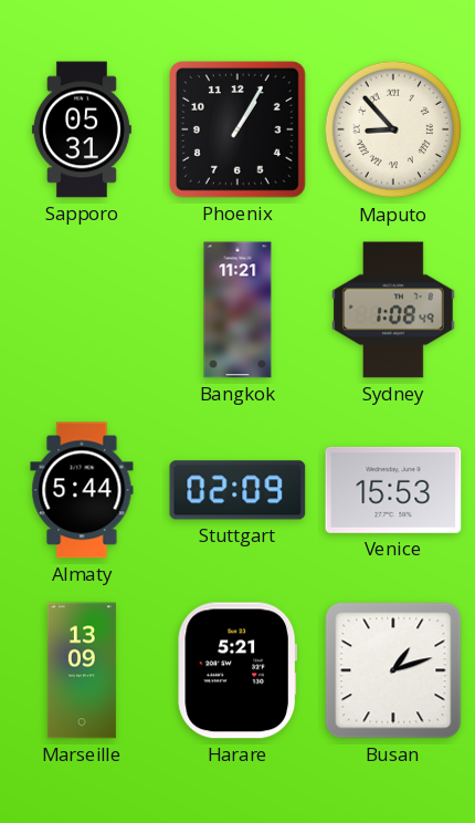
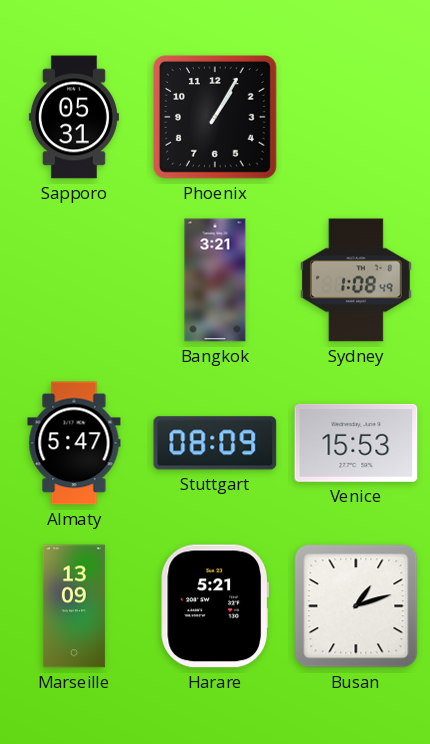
Maputo: 8:53 -> none (393, 129)
Bangkok: 11:21 -> 3:21 (215, 280)
Almaty: 5:44 -> 5:47 (74, 443)
Stuttgart: 02:09 -> 08:09 (215, 443)
